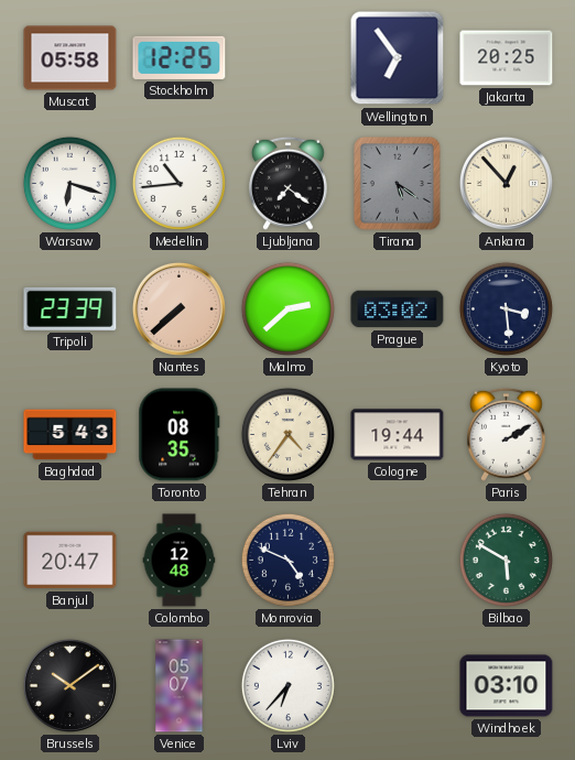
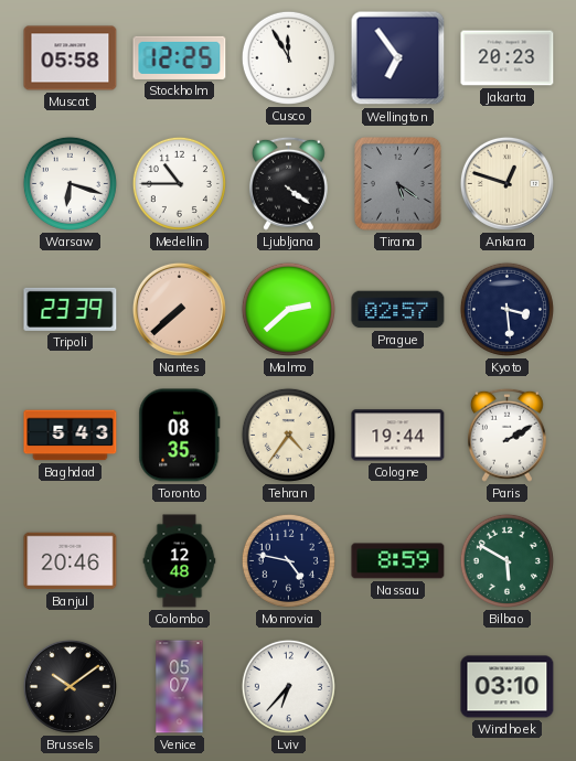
Cusco: none -> 11:55 (288, 57)
Jakarta: 20:25 -> 20:23 (508, 58)
Medellin: 10:44 -> 10:45 (179, 183)
Ljubljana: 7:21 -> 4:21 (288, 183)
Ankara: 12:53 -> 12:48 (506, 183)
Prague: 03:02 -> 02:57 (398, 310)
Banjul: 20:47 -> 20:46 (71, 561)
Monrovia: 4:49 -> 4:47 (288, 560)
Nassau: none -> 8:59 (398, 561)
